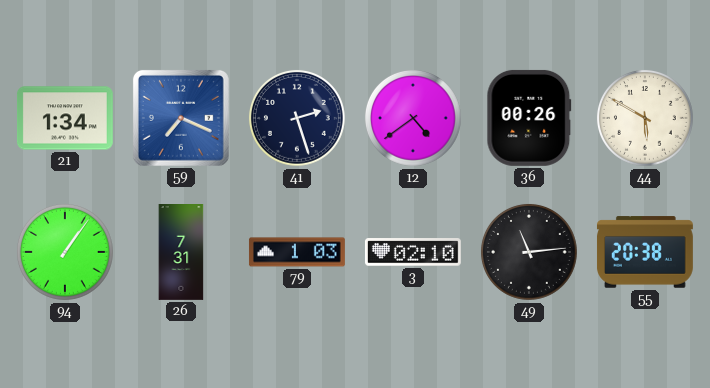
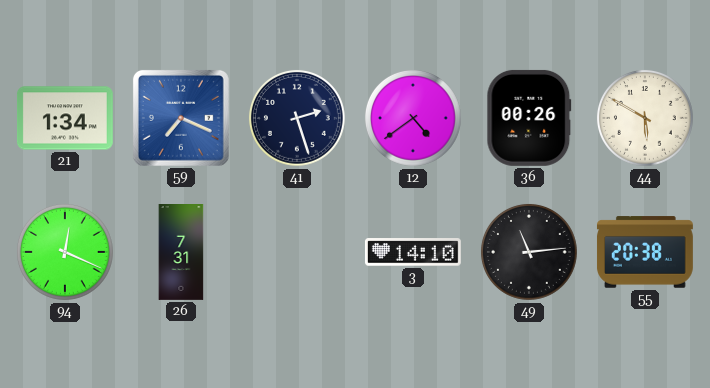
94: 1:06 -> 12:19 (65, 252)
79: 1:03 -> none (297, 252)
3: 02:10 -> 14:10 (413, 252)
